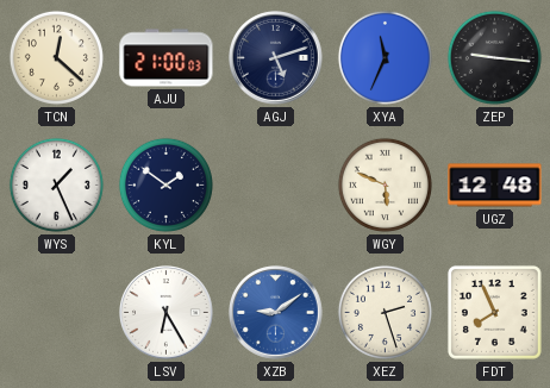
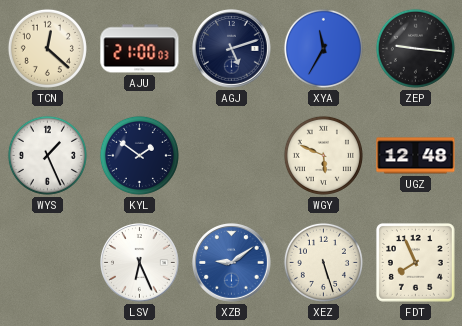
XYA: 11:34 -> 11:35 (323, 48)
LSV: 6:25 -> 6:26 (140, 263)
XEZ: 2:27 -> 5:27 (323, 262)
